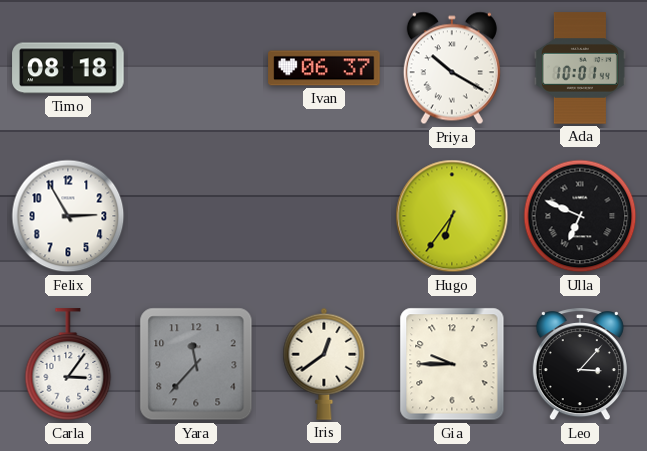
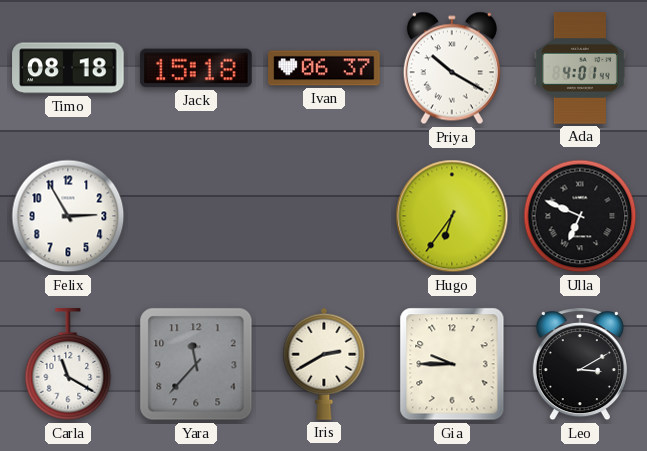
Jack: none -> 15:18 (196, 68)
Ada: 10:01 -> 4:01 (580, 68)
Carla: 3:06 -> 11:20 (68, 365)
Iris: 12:39 -> 2:40 (324, 364)
Leo: 3:07 -> 3:10 (580, 365)
